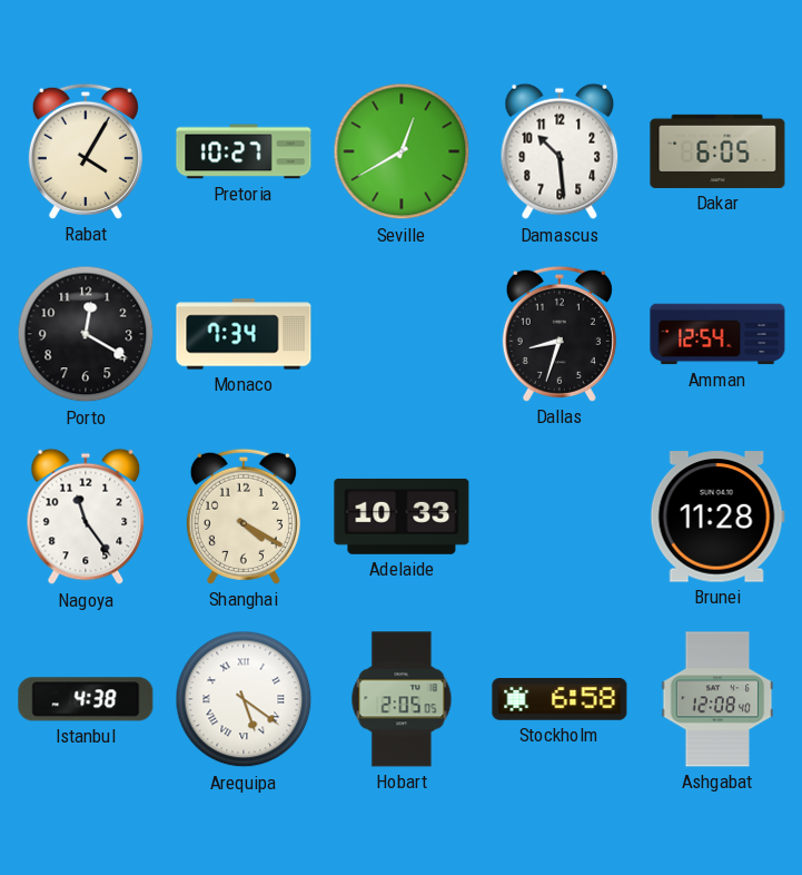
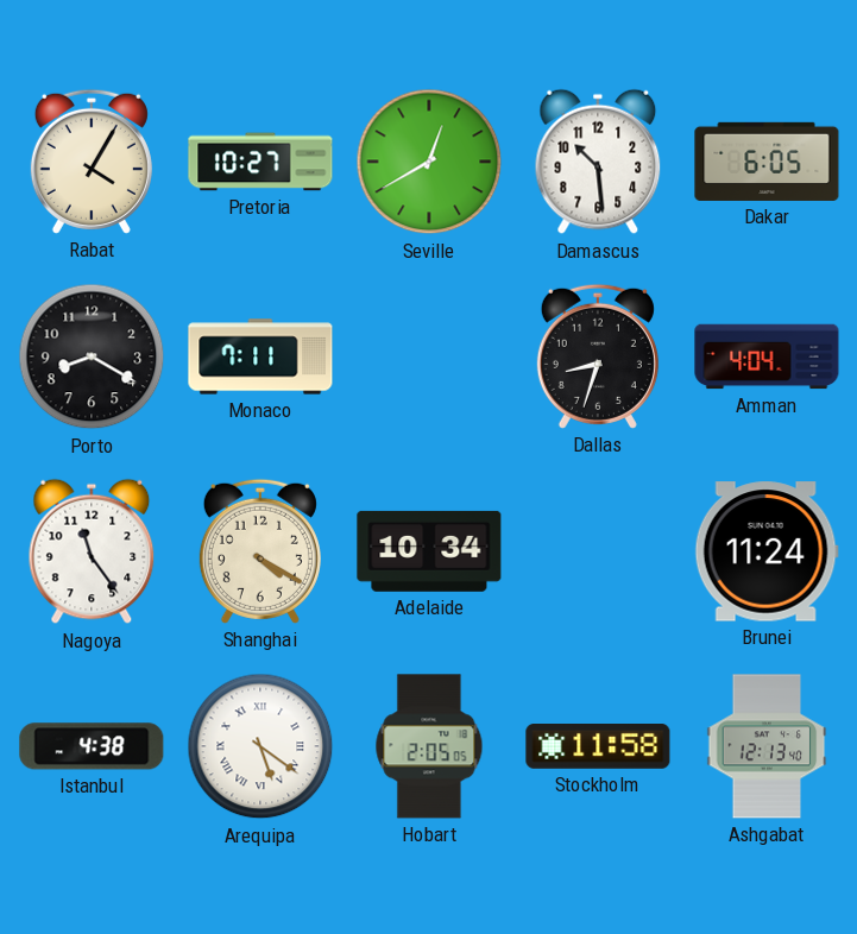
Porto: 12:20 -> 8:20 (92, 356)
Monaco: 7:34 -> 7:11 (260, 356)
Amman: 12:54 -> 4:04 (767, 356)
Adelaide: 10:33 -> 10:34 (429, 551)
Brunei: 11:28 -> 11:24 (767, 551)
Stockholm: 6:58 -> 11:58 (598, 746)
Ashgabat: 12:08 -> 12:13 (767, 746)
